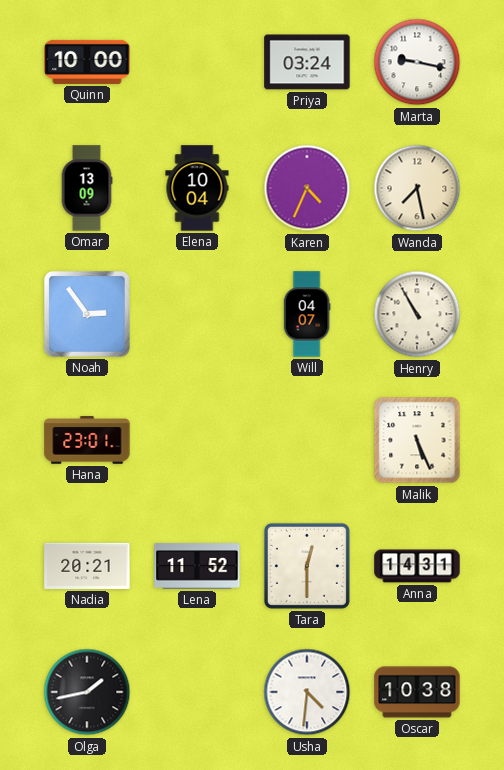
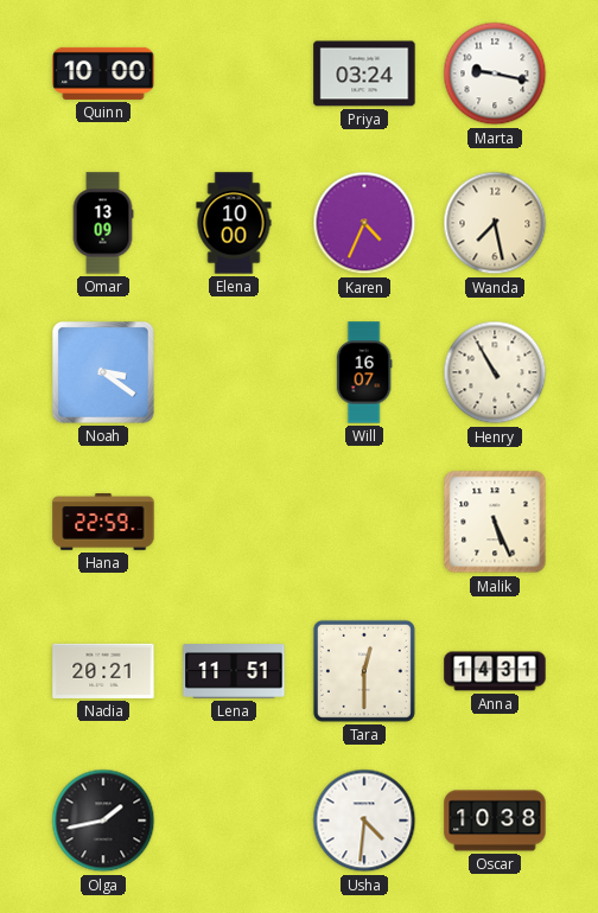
Elena: 10:04 -> 10:00 (234, 223)
Noah: 2:54 -> 3:21 (103, 372)
Will: 04:07 -> 16:07 (364, 372)
Hana: 23:01 -> 22:59 (103, 522)
Lena: 11:52 -> 11:51 (234, 671)
